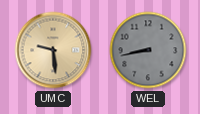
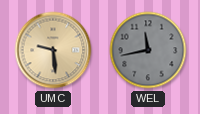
WEL: 8:43 -> 11:43 (148, 50)
